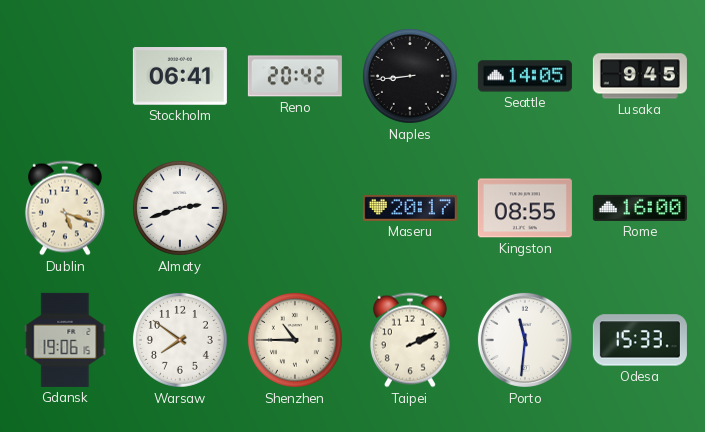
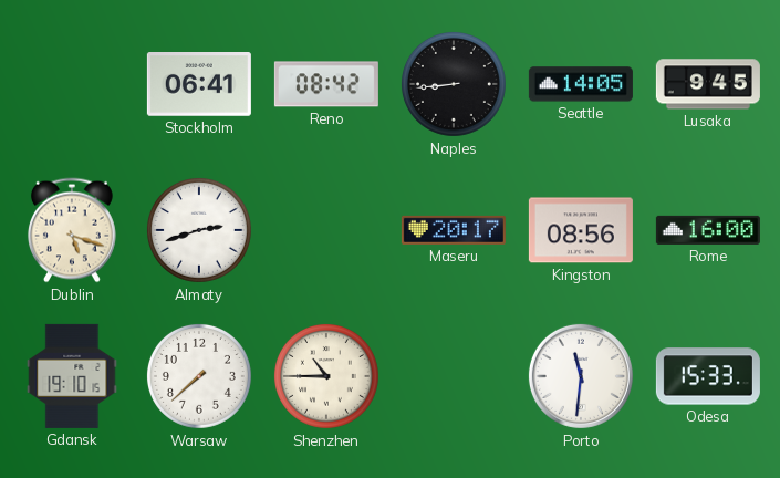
Reno: 20:42 -> 08:42 (326, 84)
Kingston: 08:55 -> 08:56 (581, 230)
Gdansk: 19:06 -> 19:10 (72, 376)
Warsaw: 7:51 -> 7:38 (199, 376)
Taipei: 2:11 -> none (410, 340)
